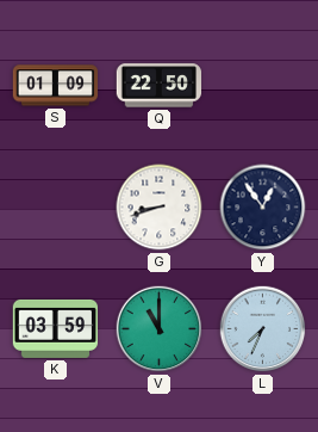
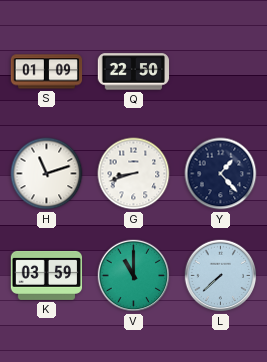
H: none -> 11:12 (47, 174)
Y: 12:54 -> 1:23 (221, 174)
L: 7:34 -> 7:38 (221, 276)
